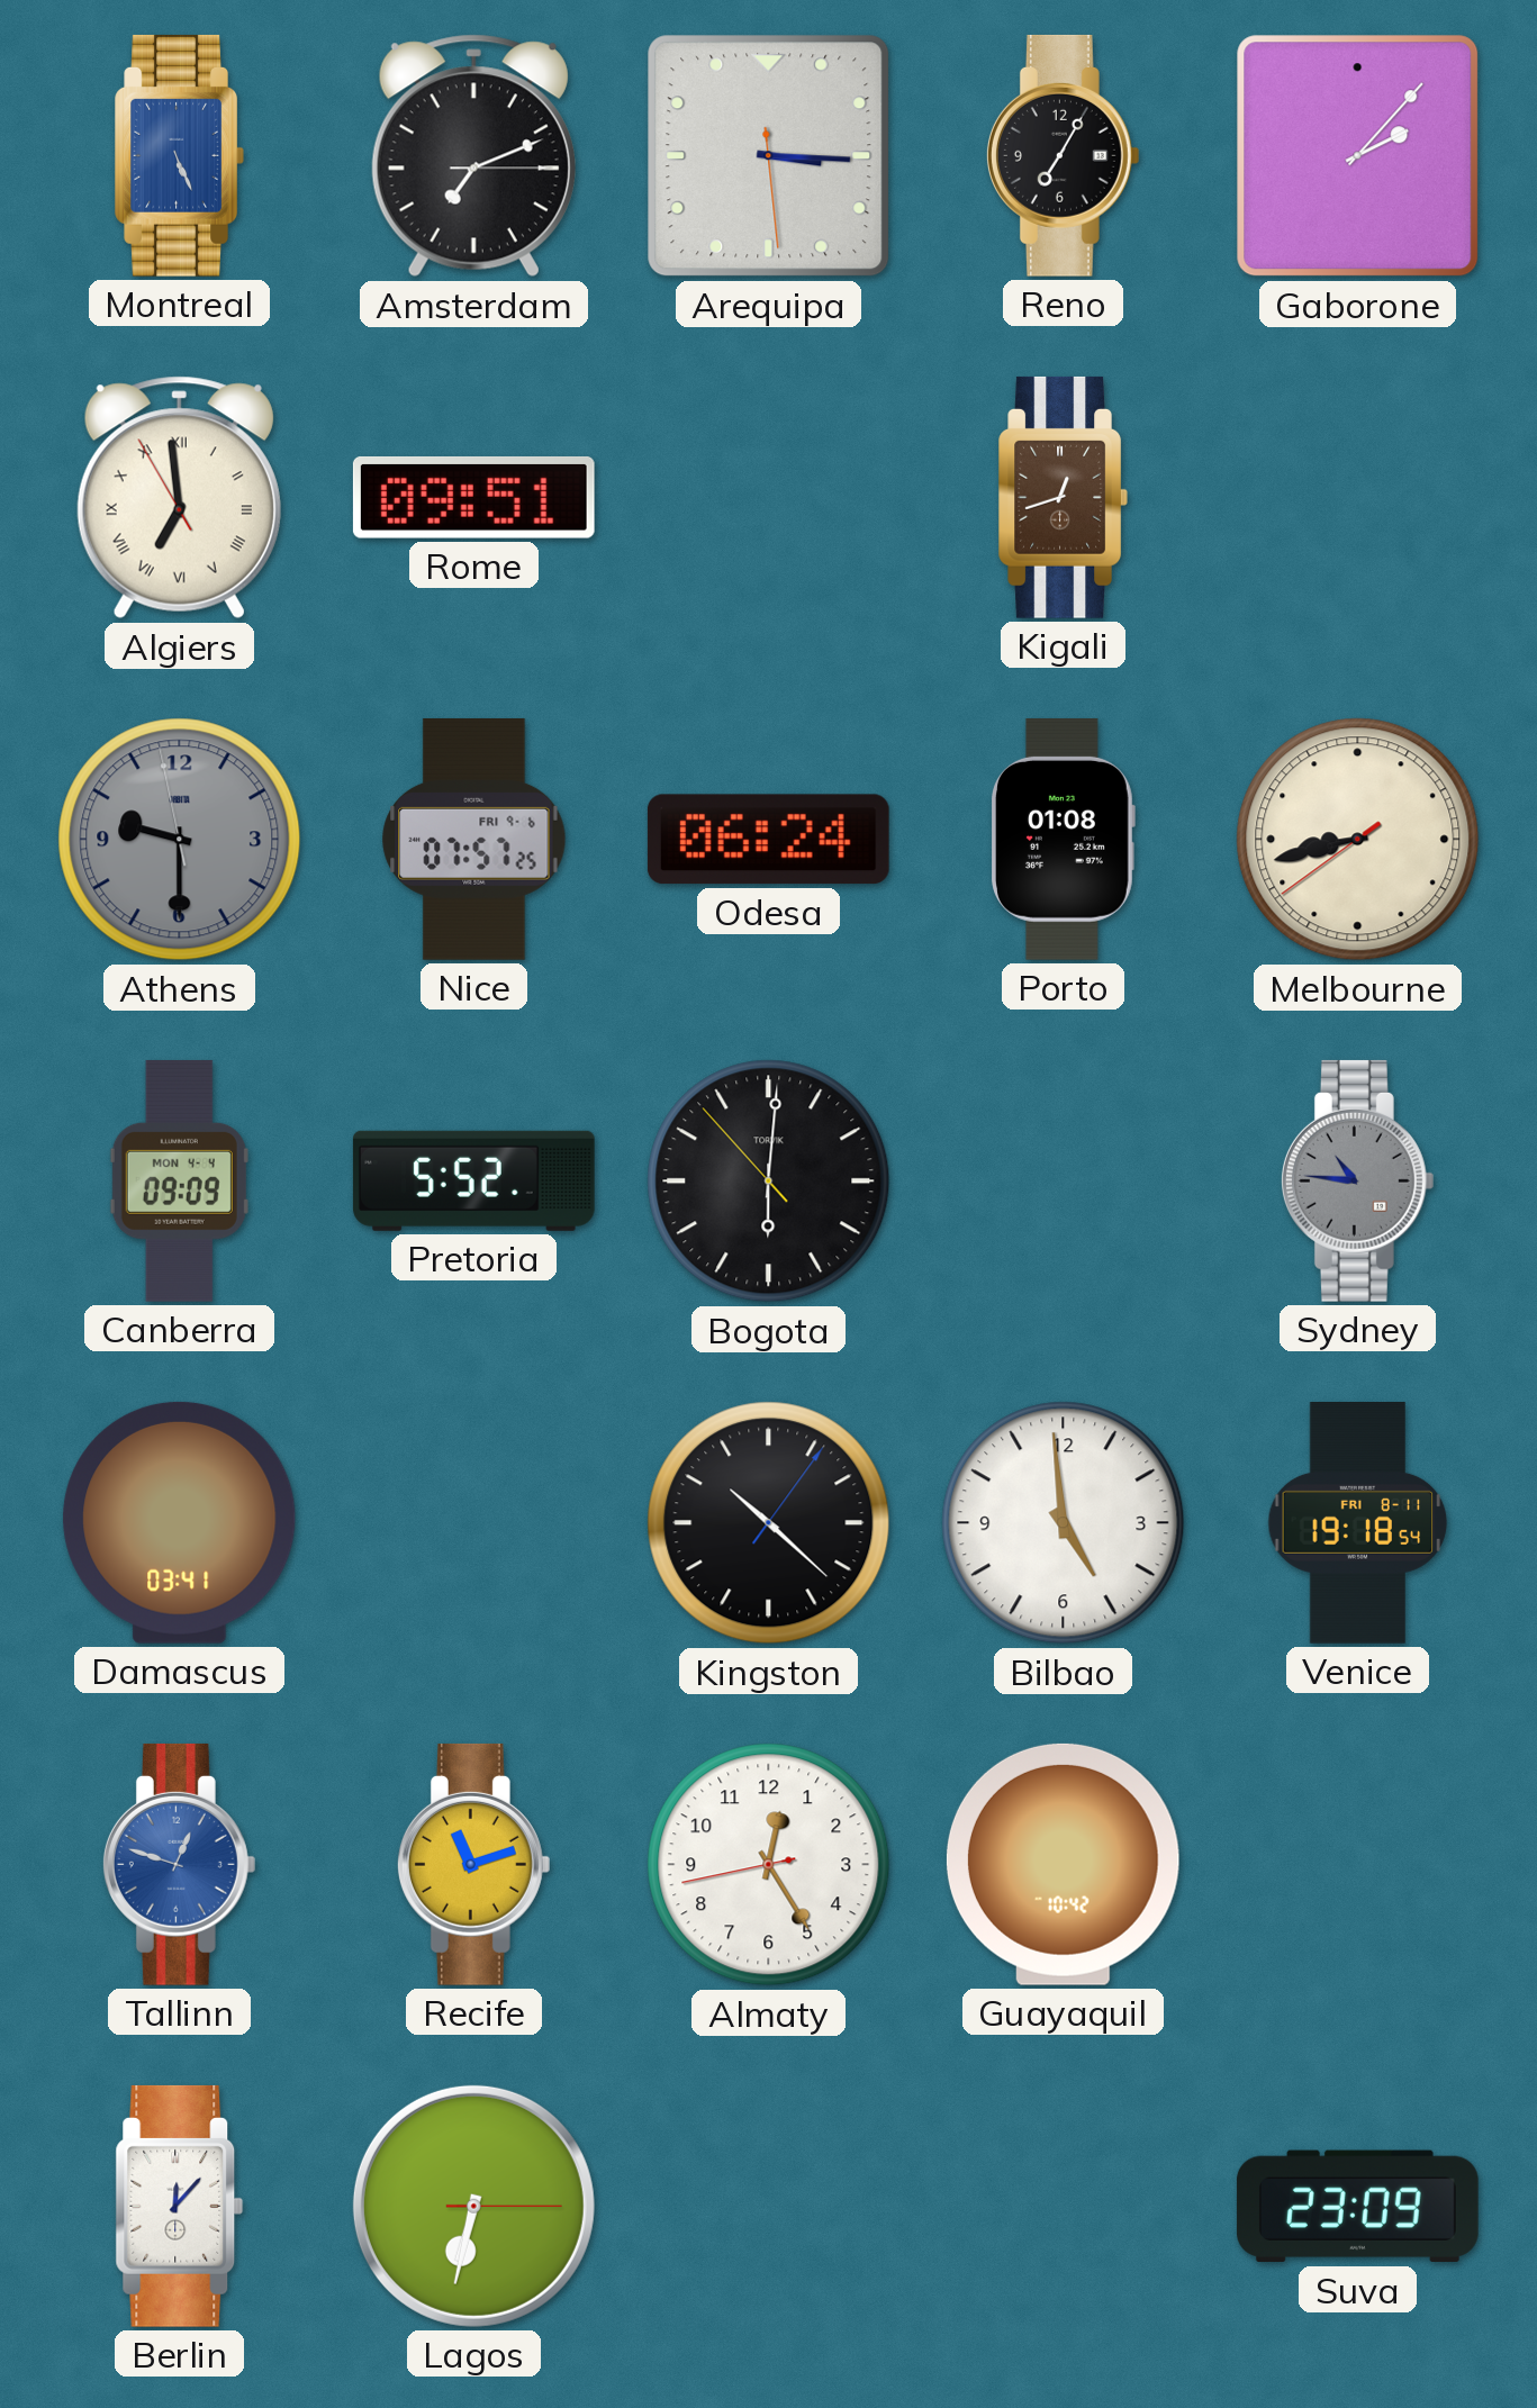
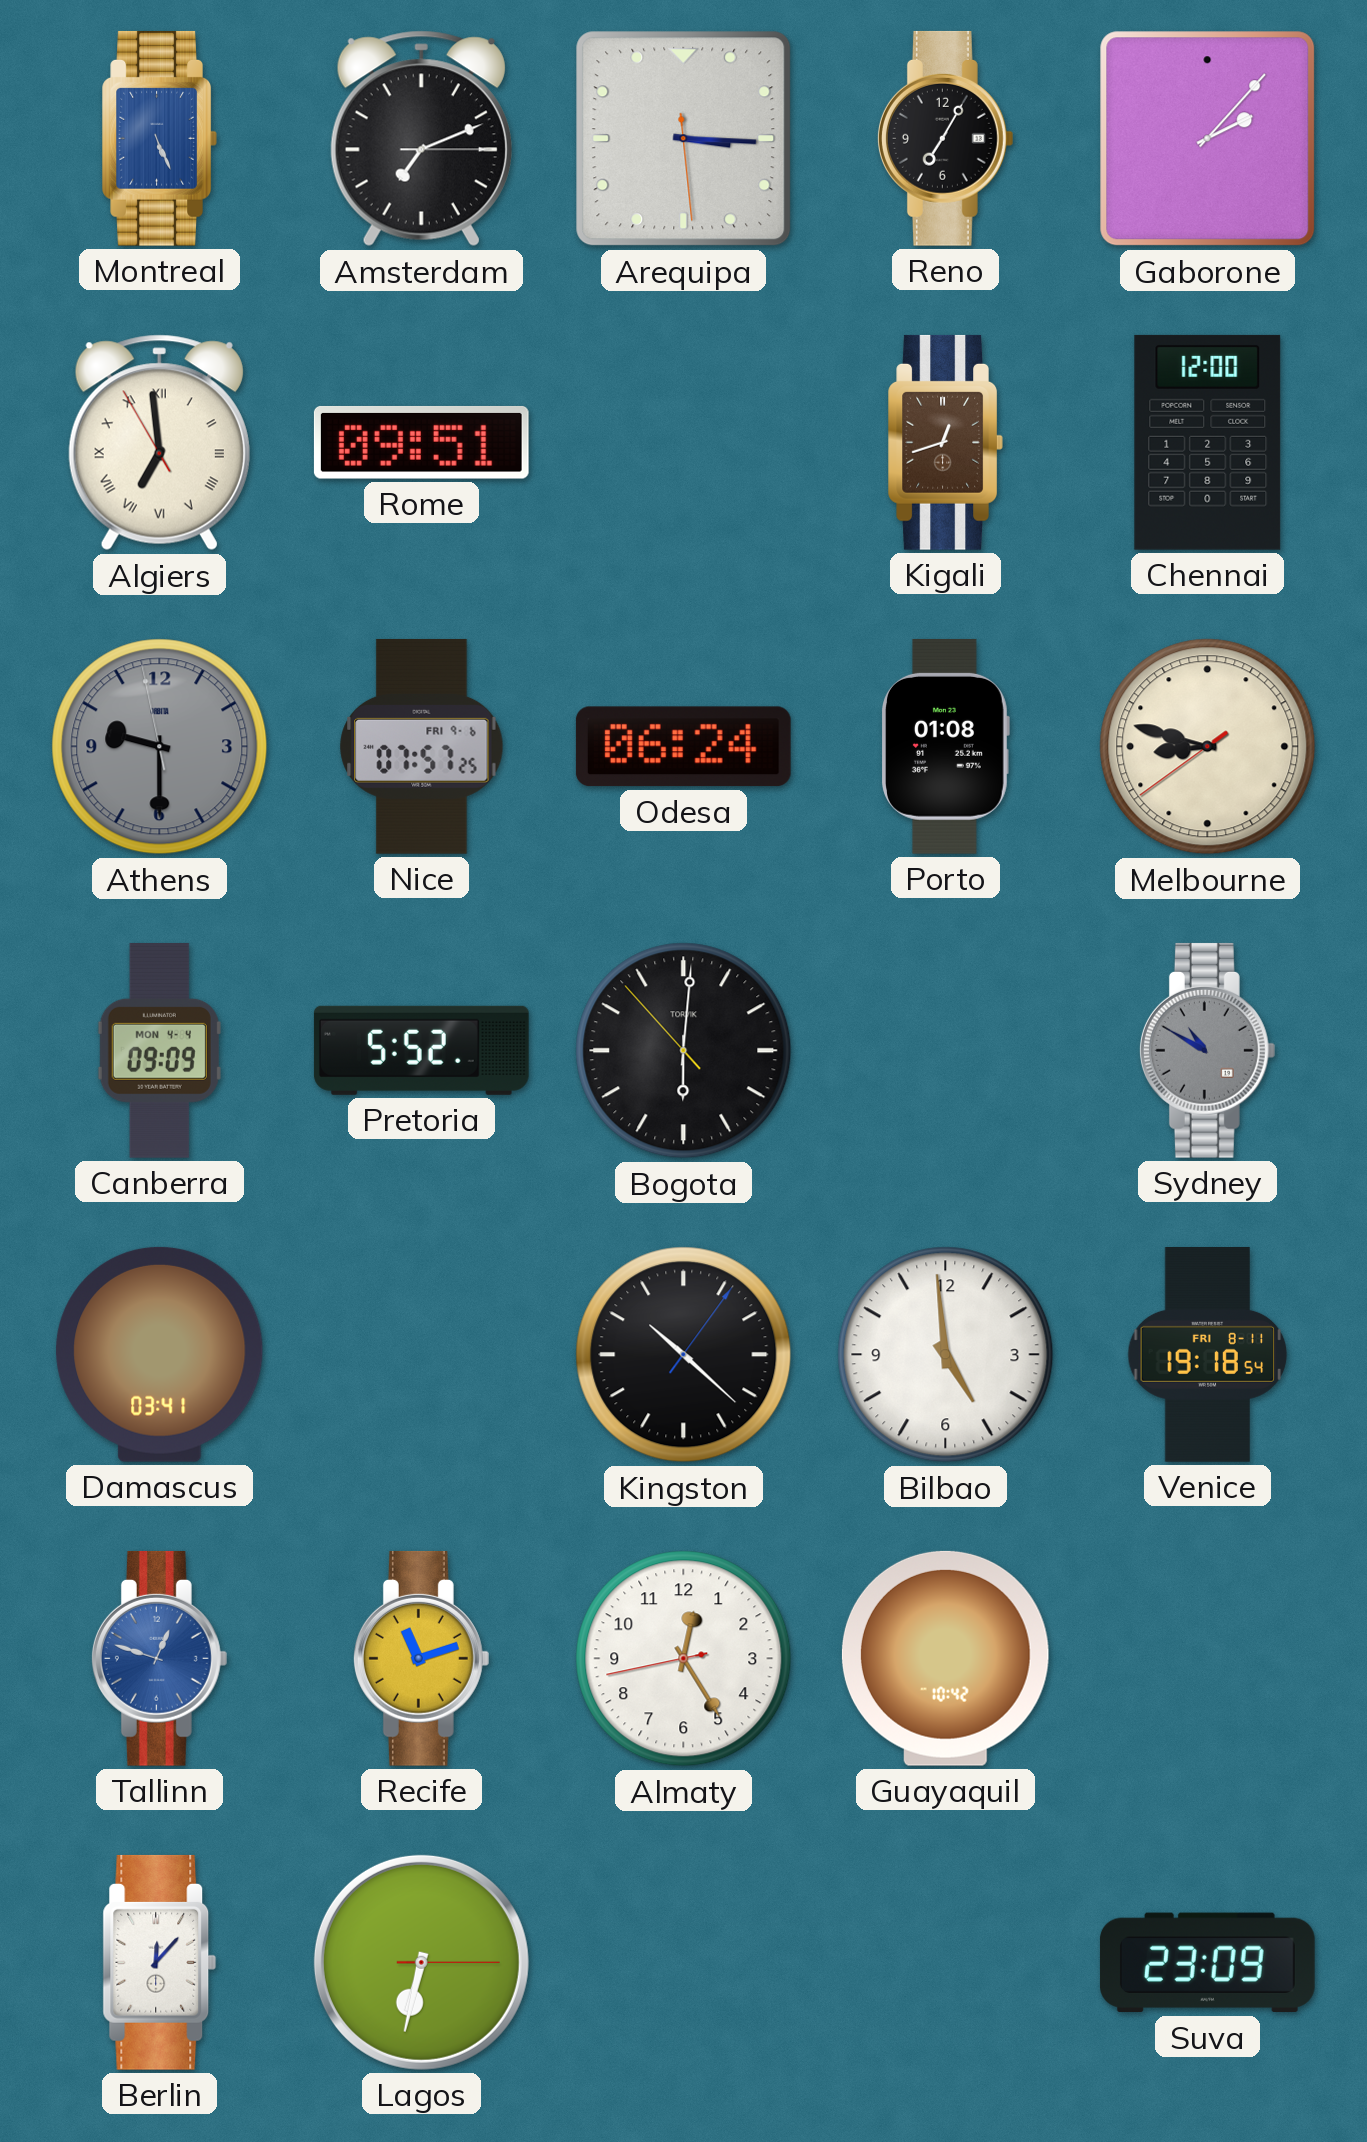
Chennai: none -> 12:00 (1208, 442)
Melbourne: 8:42 -> 8:47 (1208, 747)
Sydney: 10:46 -> 10:50 (1207, 1050)
